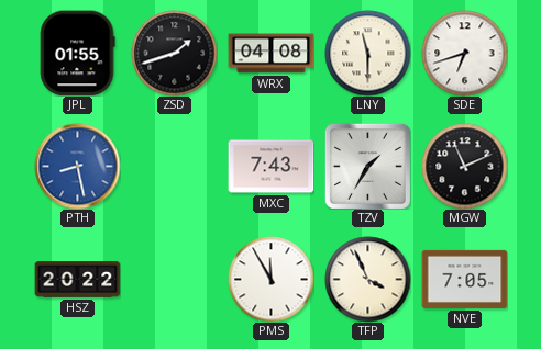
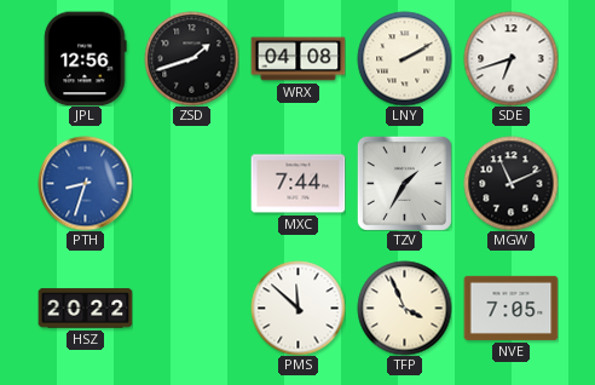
JPL: 01:55 -> 12:56 (86, 58)
LNY: 11:30 -> 2:10 (404, 58)
PTH: 8:28 -> 8:33 (85, 183)
MXC: 7:43 -> 7:44 (297, 184)
PMS: 11:55 -> 11:52 (297, 308)
